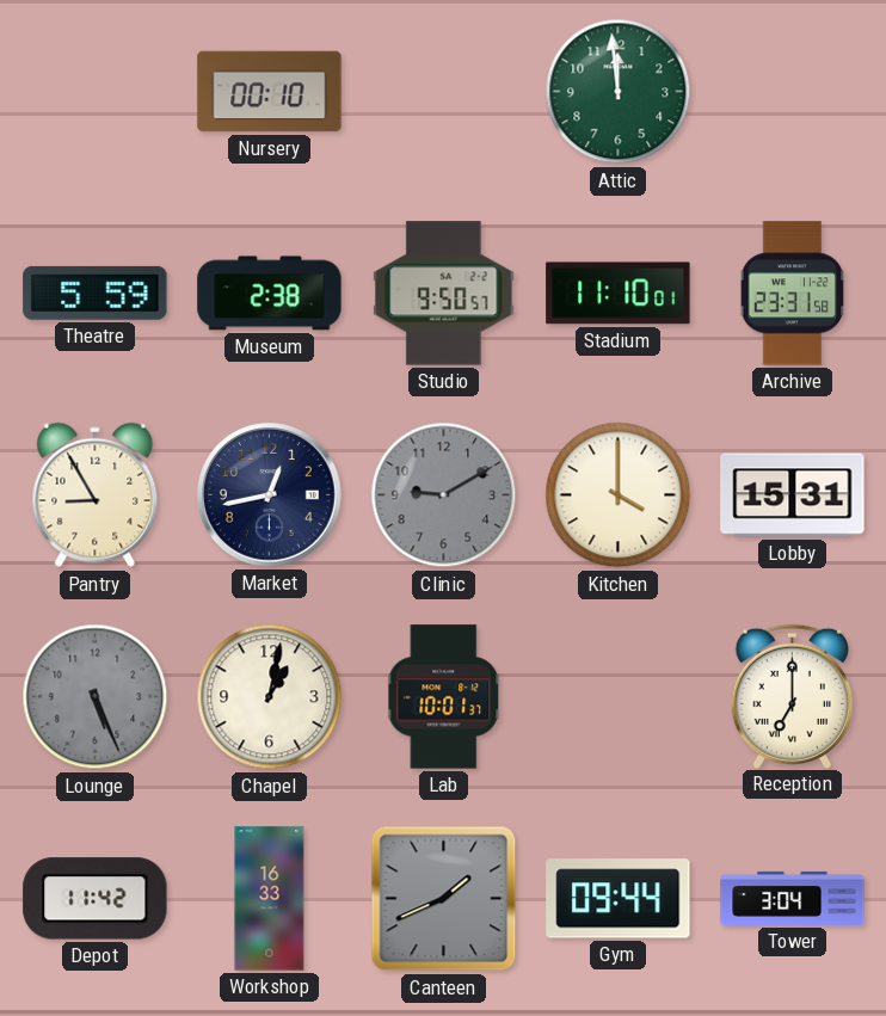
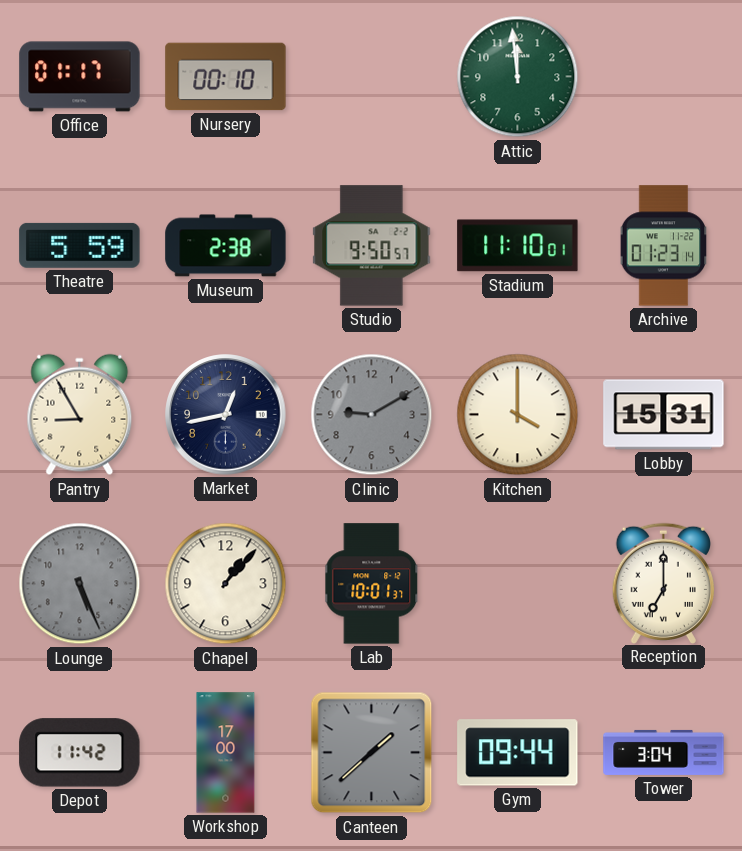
Office: none -> 01:17 (80, 77)
Archive: 23:31 -> 01:23 (664, 246)
Chapel: 1:02 -> 1:07 (226, 584)
Workshop: 16:33 -> 17:00 (226, 753)
Canteen: 1:41 -> 1:38 (372, 753)
